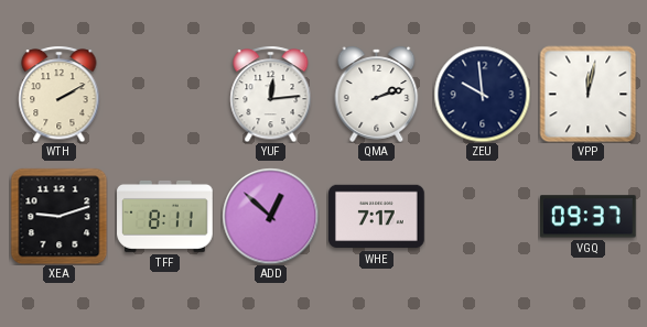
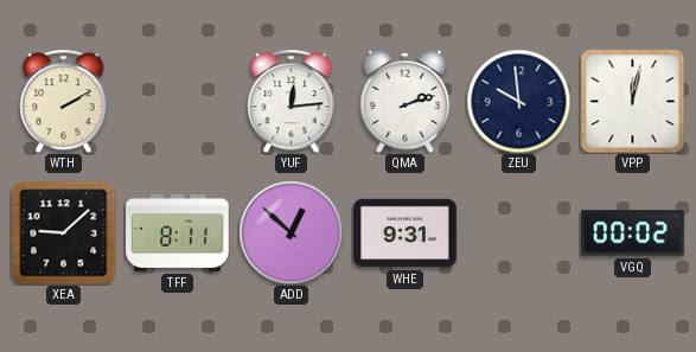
XEA: 9:12 -> 9:08 (63, 232)
WHE: 7:17 -> 9:31 (406, 233)
VGQ: 09:37 -> 00:02 (633, 233)
